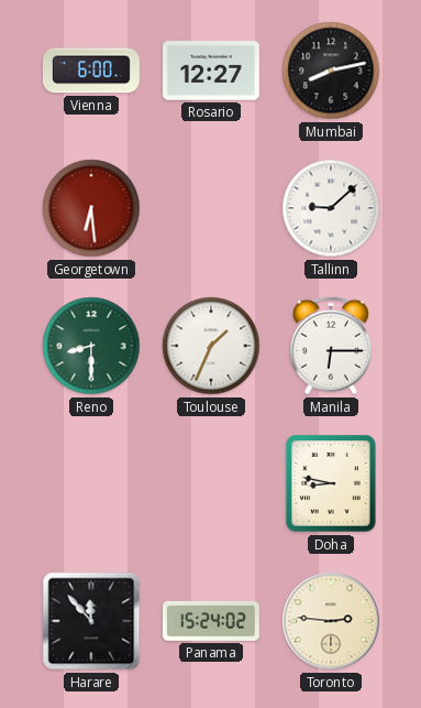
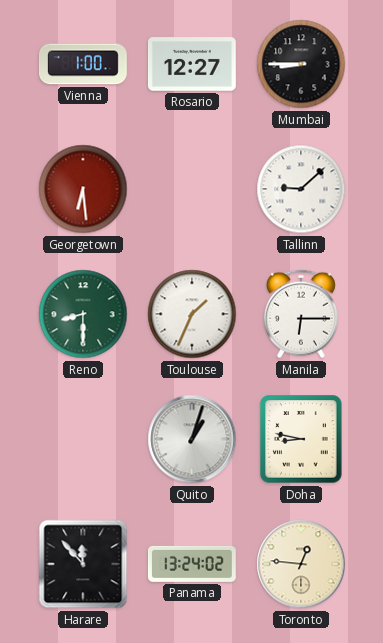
Vienna: 6:00 -> 1:00 (83, 64)
Mumbai: 8:13 -> 8:45 (301, 64)
Quito: none -> 1:03 (192, 439)
Panama: 15:24 -> 13:24 (192, 564)
Toronto: 2:46 -> 12:46 (301, 564)
